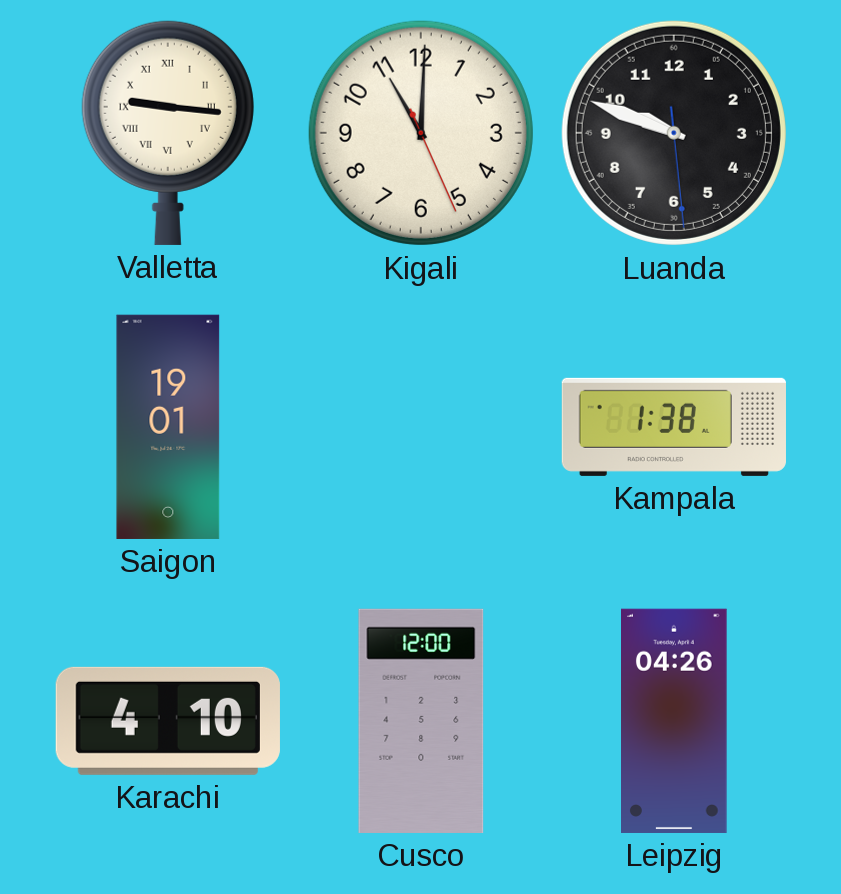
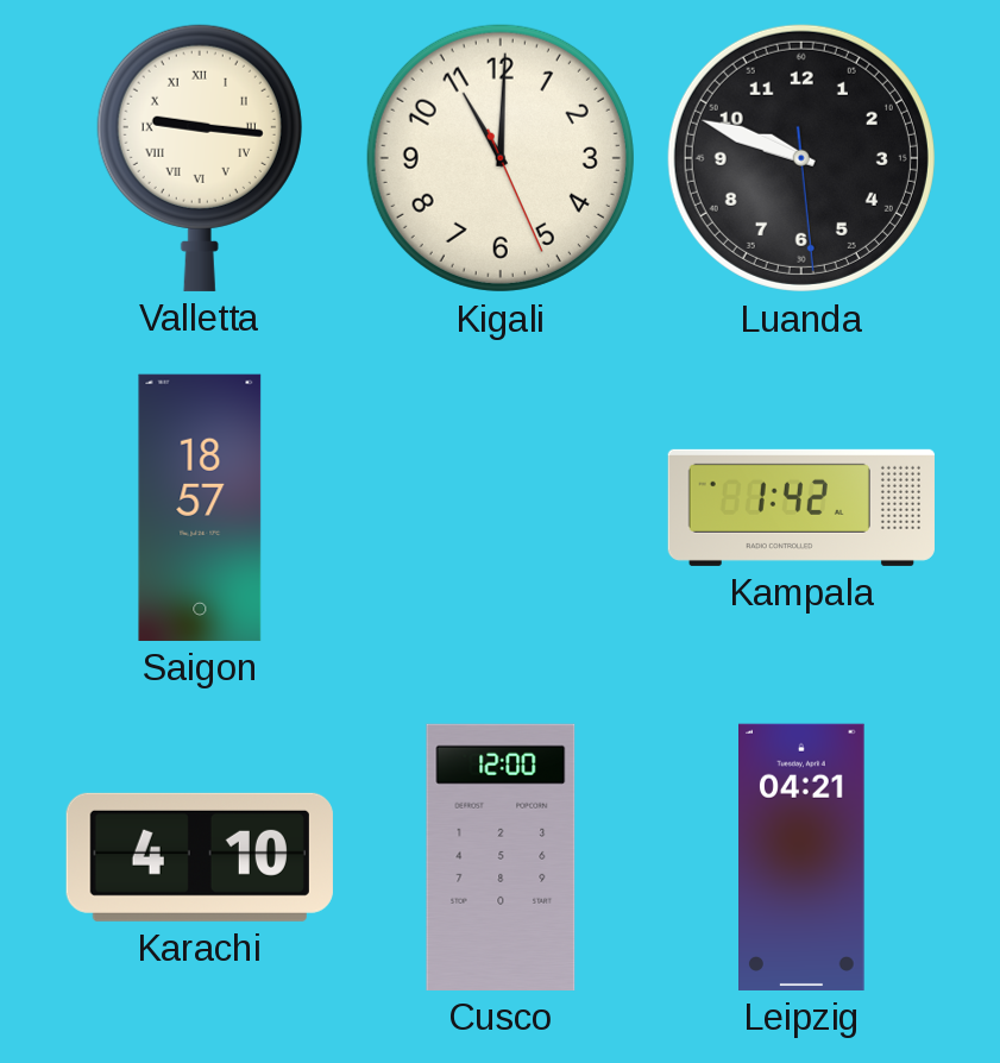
Saigon: 19:01 -> 18:57 (200, 508)
Kampala: 1:38 -> 1:42 (801, 508)
Leipzig: 04:26 -> 04:21 (803, 857)
